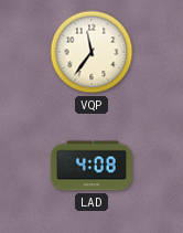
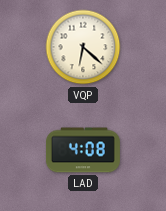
VQP: 11:36 -> 6:22 (83, 47)
